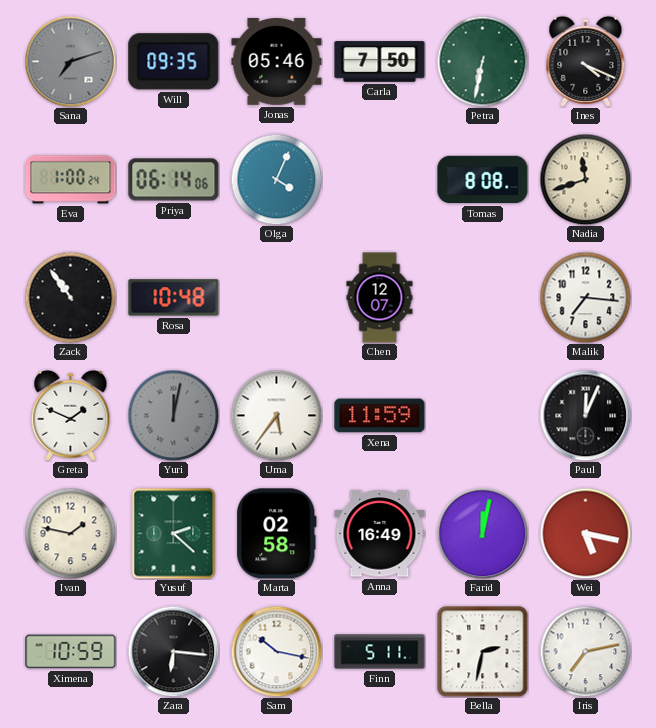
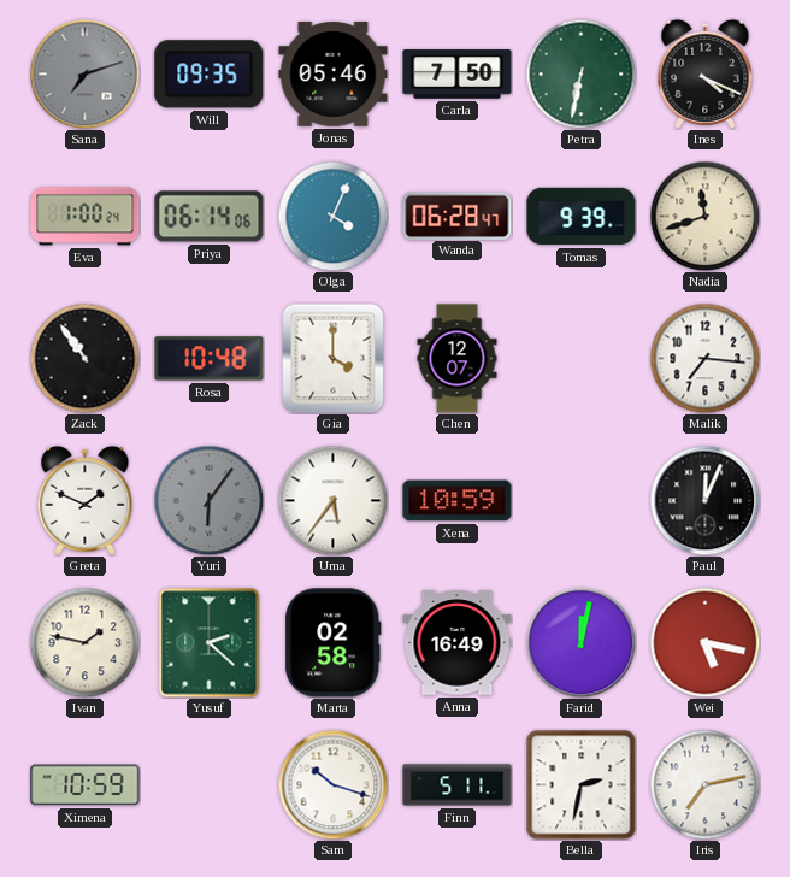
Wanda: none -> 06:28 (458, 216)
Tomas: 8:08 -> 9:39 (582, 217)
Gia: none -> 4:00 (334, 358)
Yuri: 12:02 -> 6:06 (208, 500)
Xena: 11:59 -> 10:59 (458, 501)
Zara: 6:16 -> none (173, 651)
Sam: 10:17 -> 10:18 (332, 784)
